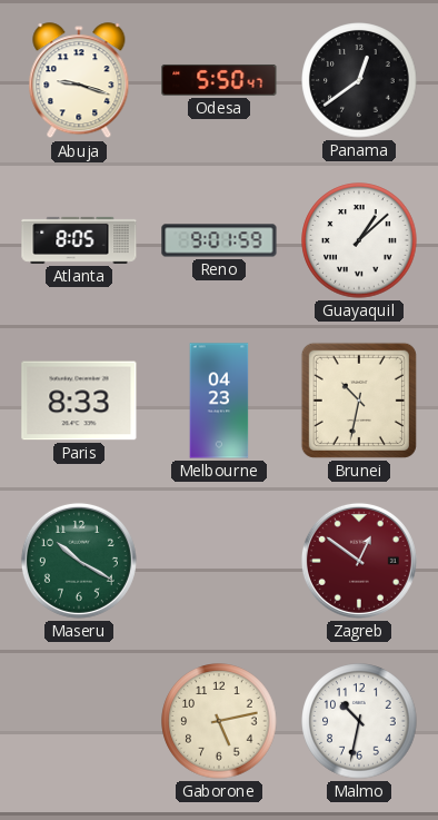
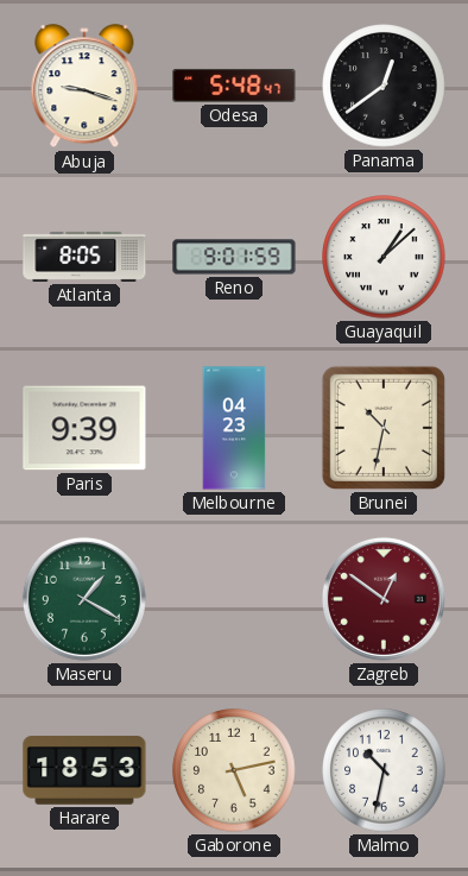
Odesa: 5:50 -> 5:48 (234, 86)
Paris: 8:33 -> 9:39 (84, 428)
Maseru: 10:20 -> 1:20 (84, 599)
Harare: none -> 18:53 (84, 770)
